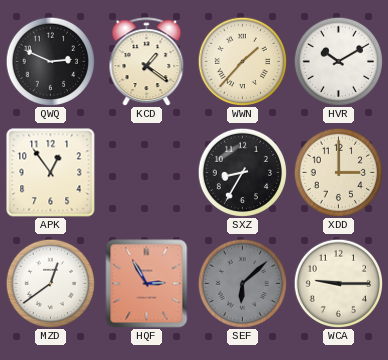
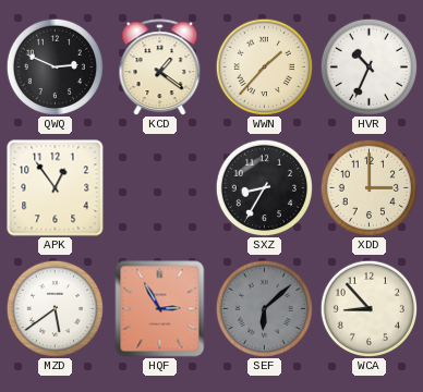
HVR: 10:10 -> 10:34 (368, 66)
MZD: 12:39 -> 5:39 (55, 308)
WCA: 9:15 -> 8:53 (368, 308)
